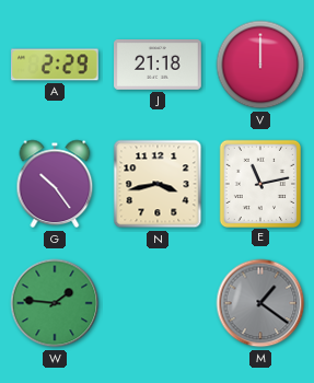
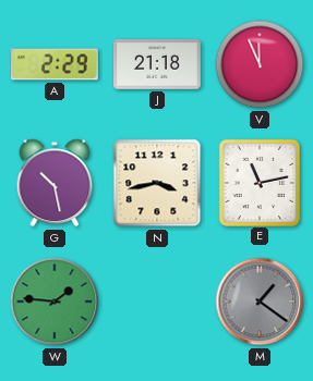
V: 12:00 -> 11:56 (260, 64)
G: 10:24 -> 10:28 (55, 183)
